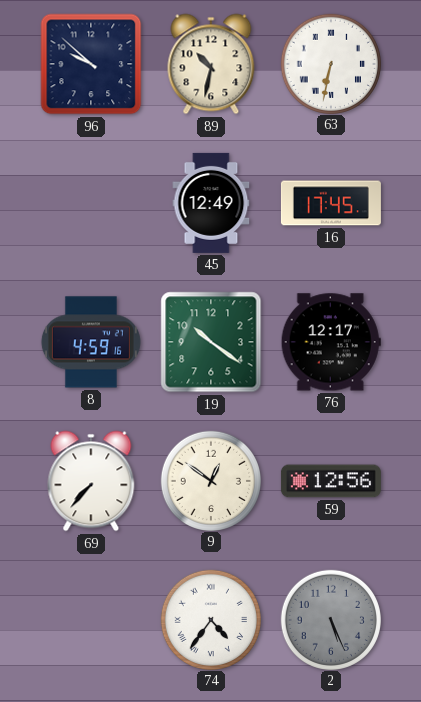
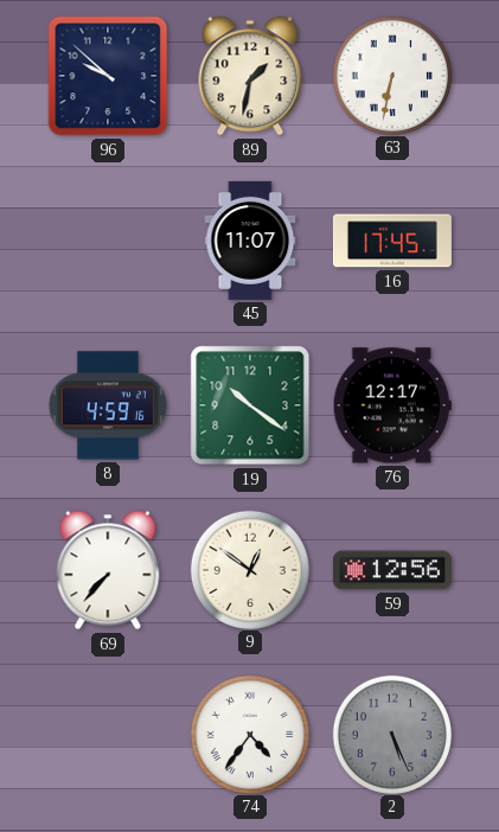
89: 10:32 -> 1:32 (250, 76)
45: 12:49 -> 11:07 (250, 241)
